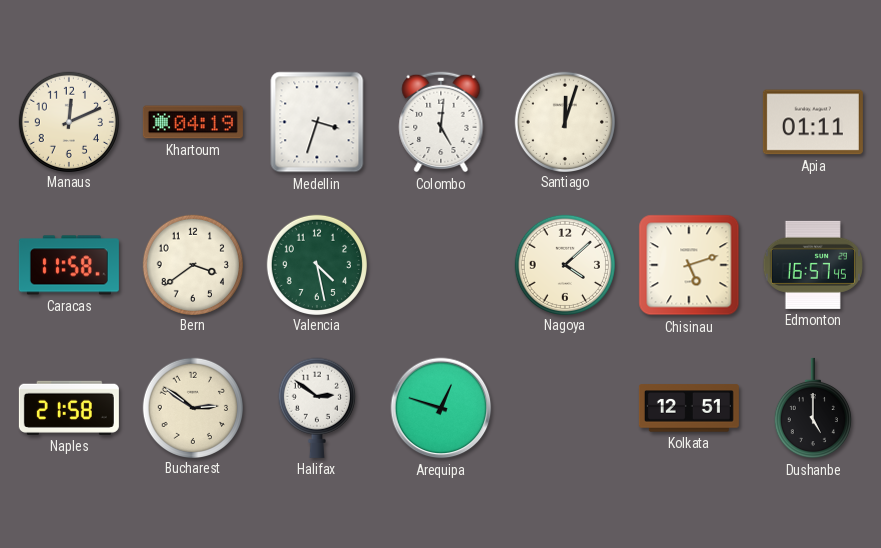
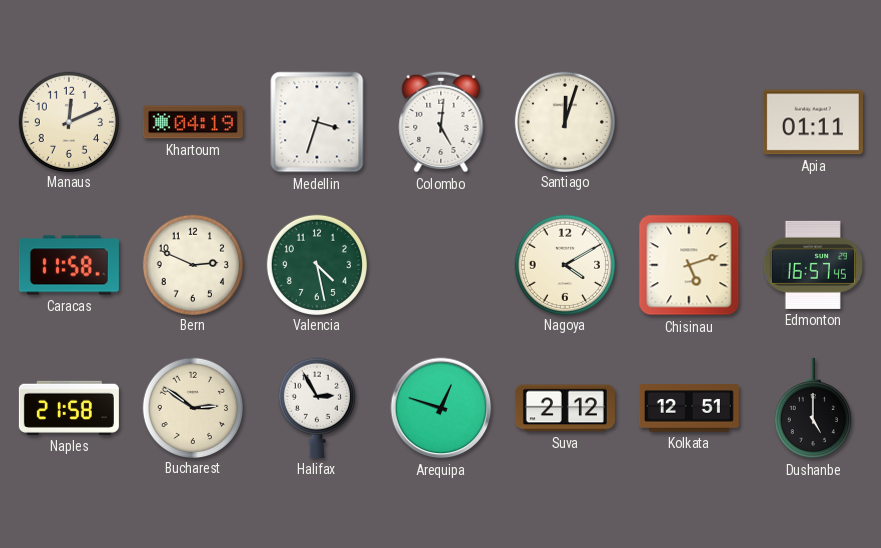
Bern: 3:39 -> 2:49 (192, 264)
Nagoya: 4:08 -> 4:10 (564, 264)
Halifax: 2:51 -> 2:55 (317, 408)
Suva: none -> 2:12 (565, 408)
